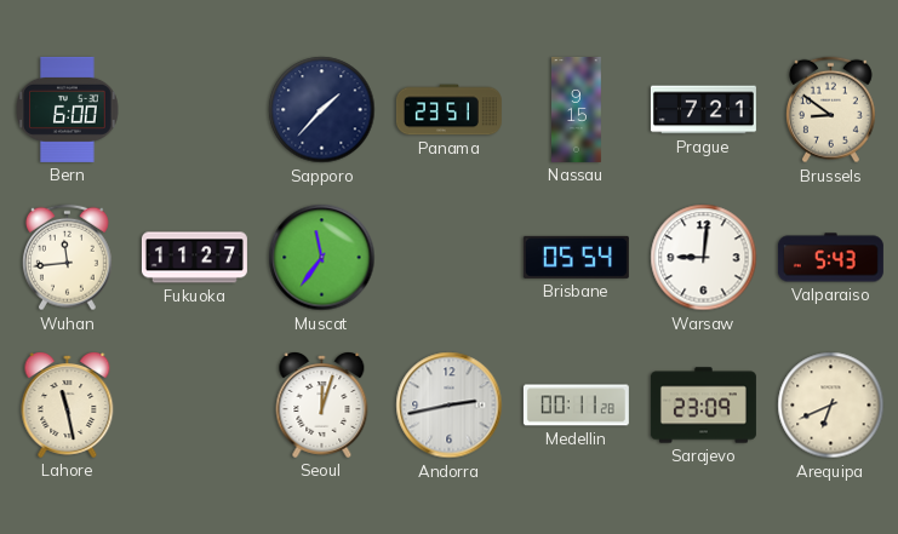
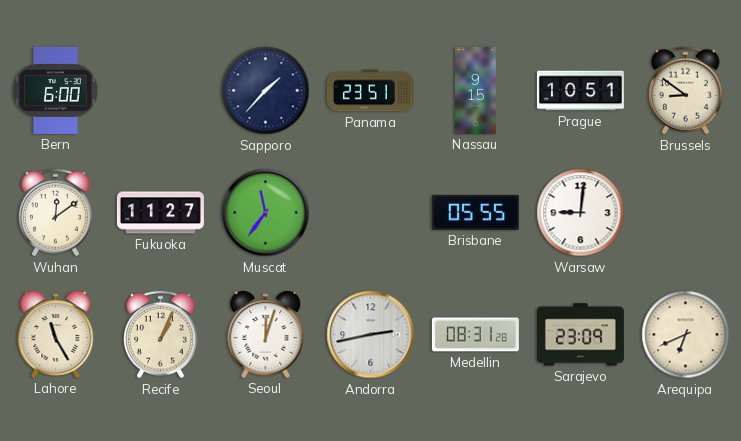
Prague: 7:21 -> 10:51 (580, 91)
Wuhan: 11:44 -> 12:09 (55, 213)
Brisbane: 05:54 -> 05:55 (475, 212)
Valparaiso: 5:43 -> none (830, 258)
Lahore: 11:28 -> 11:25 (56, 335)
Recife: none -> 1:04 (160, 335)
Medellin: 00:11 -> 08:31 (475, 335)
